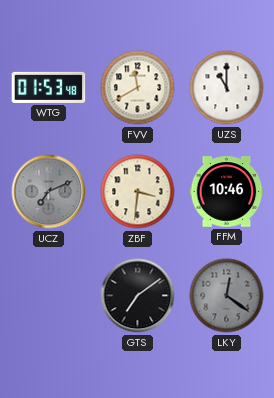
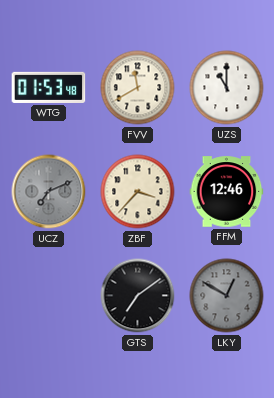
ZBF: 3:31 -> 3:37 (138, 192)
FFM: 10:46 -> 12:46 (227, 192)
LKY: 12:21 -> 12:50 (227, 296)
